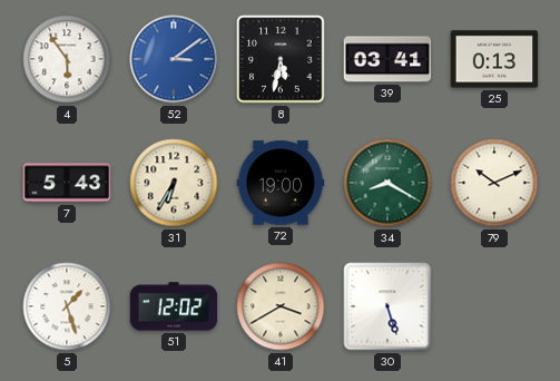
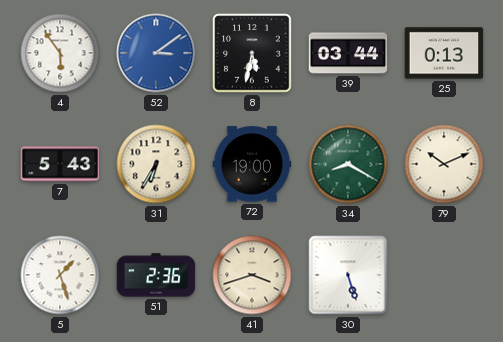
39: 03:41 -> 03:44 (348, 53)
51: 12:02 -> 2:36 (156, 275)
41: 3:40 -> 3:42 (252, 275)
